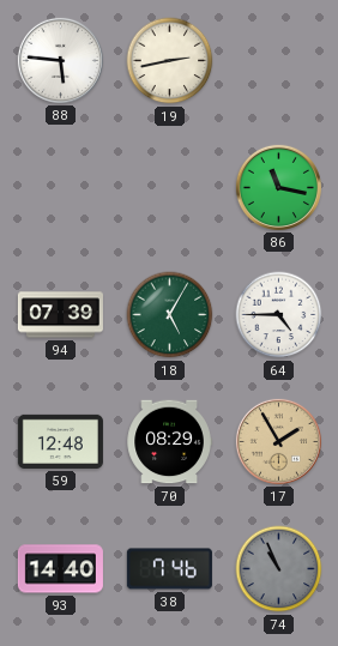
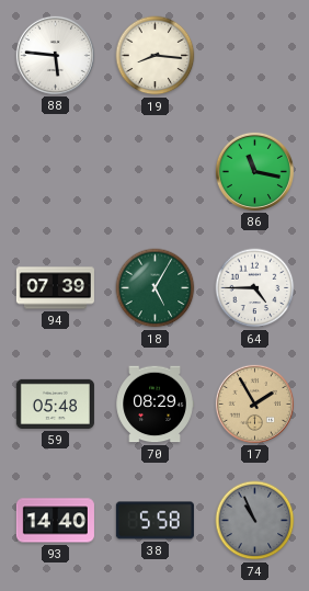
19: 2:43 -> 8:16 (156, 56)
59: 12:48 -> 05:48 (55, 404)
38: 7:46 -> 5:58 (154, 521)
